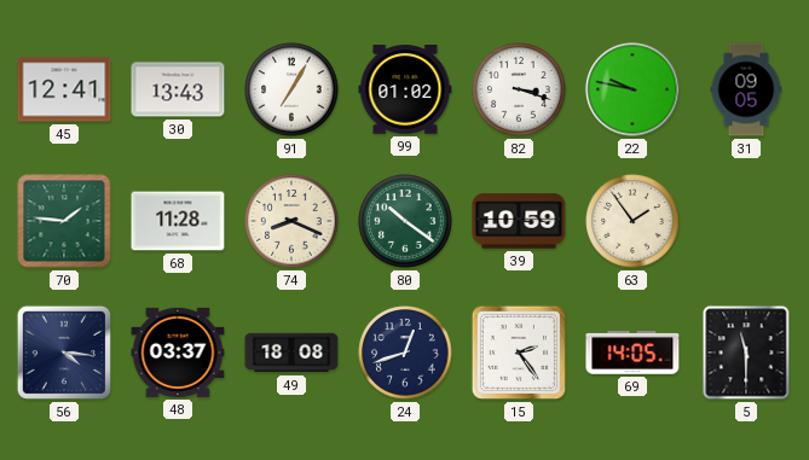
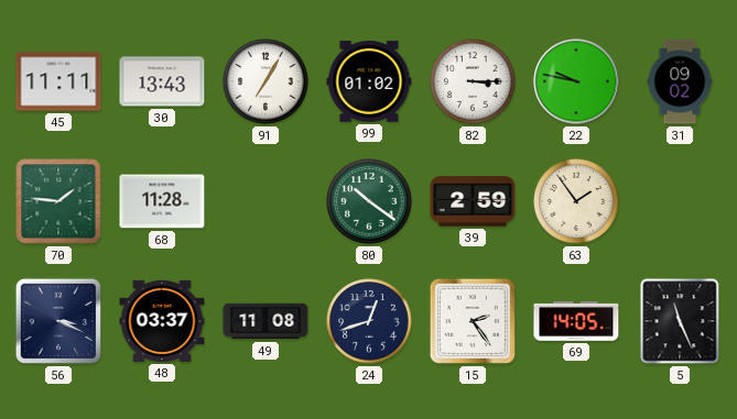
45: 12:41 -> 11:11 (58, 81)
82: 3:18 -> 3:15 (473, 81)
31: 09:05 -> 09:02 (680, 81)
74: 8:19 -> none (291, 221)
39: 10:59 -> 2:59 (473, 201)
56: 4:16 -> 3:19 (58, 321)
49: 18:08 -> 11:08 (265, 321)
5: 11:30 -> 11:26 (680, 321)
